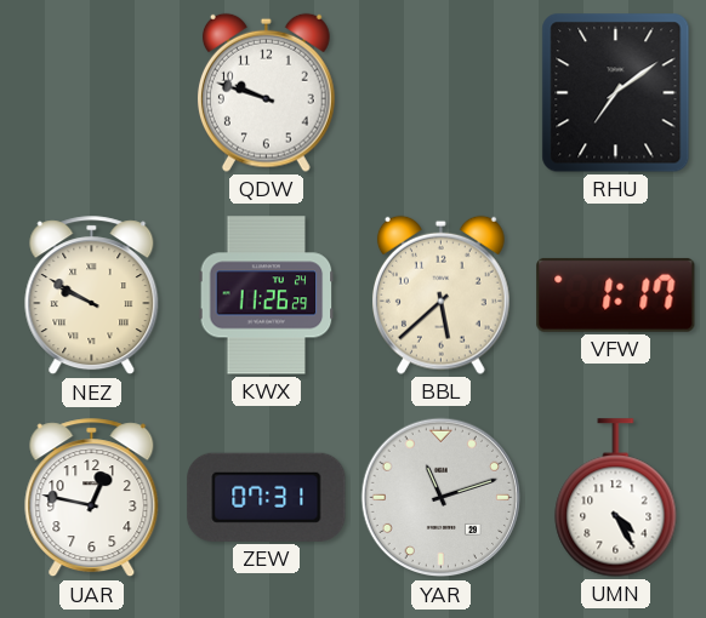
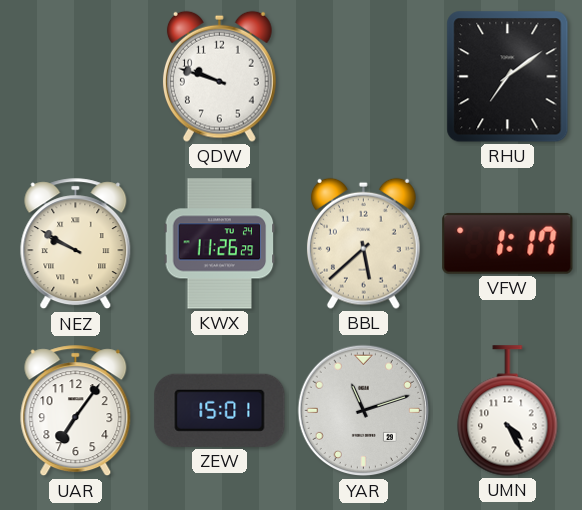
UAR: 12:47 -> 7:06 (76, 411)
ZEW: 07:31 -> 15:01 (220, 410)
